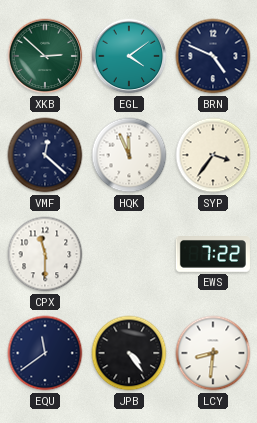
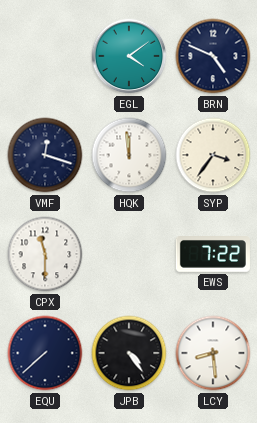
XKB: 2:52 -> none (45, 56)
VMF: 12:22 -> 12:18 (45, 155)
HQK: 11:56 -> 11:59 (129, 155)
EQU: 11:39 -> 7:38 (45, 353)
LCY: 8:31 -> 8:29 (213, 353)
